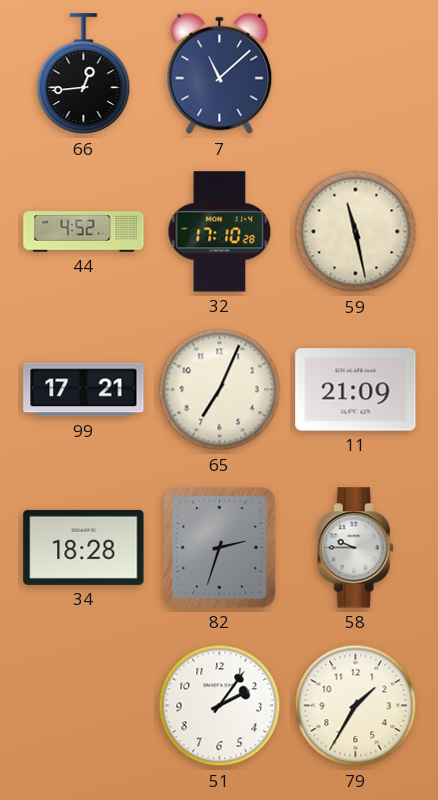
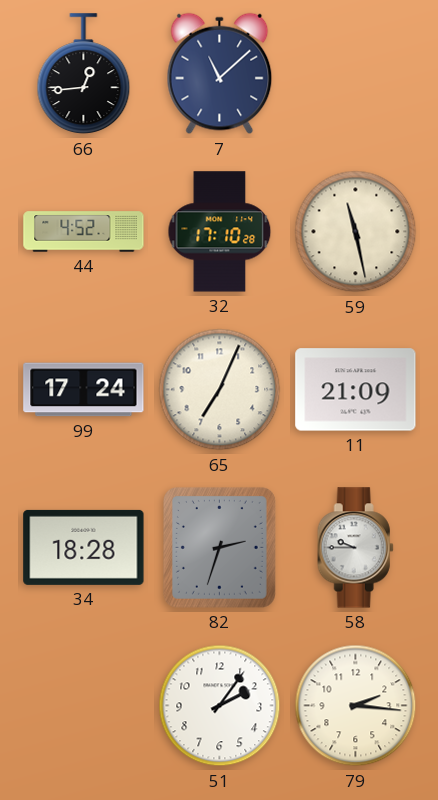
99: 17:21 -> 17:24 (84, 390)
79: 1:35 -> 2:16 (356, 706)
